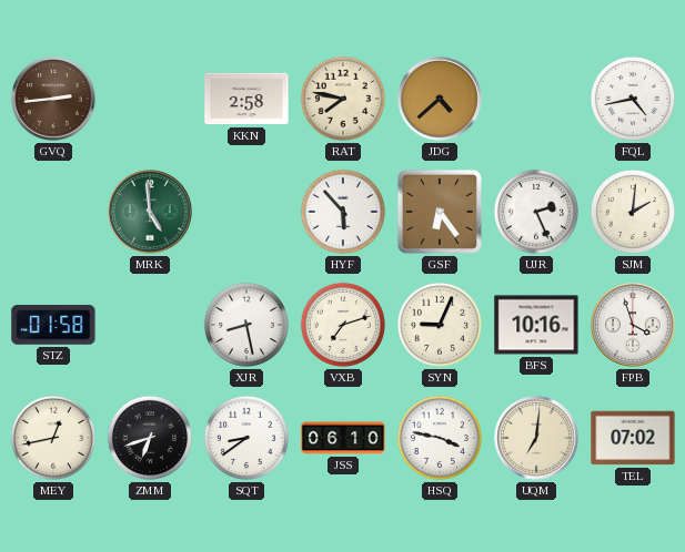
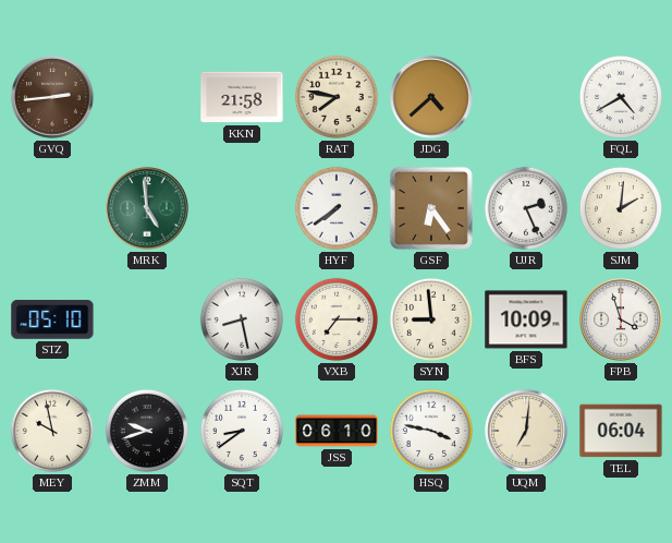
KKN: 2:58 -> 21:58 (242, 97)
FQL: 4:43 -> 4:40 (621, 97)
HYF: 5:53 -> 7:39 (337, 208)
STZ: 01:58 -> 05:10 (52, 319)
VXB: 7:12 -> 7:15 (337, 319)
SYN: 9:04 -> 8:59 (431, 319)
BFS: 10:16 -> 10:09 (526, 319)
MEY: 12:43 -> 9:58 (52, 431)
ZMM: 6:42 -> 9:42 (147, 431)
TEL: 07:02 -> 06:04 (621, 431)
